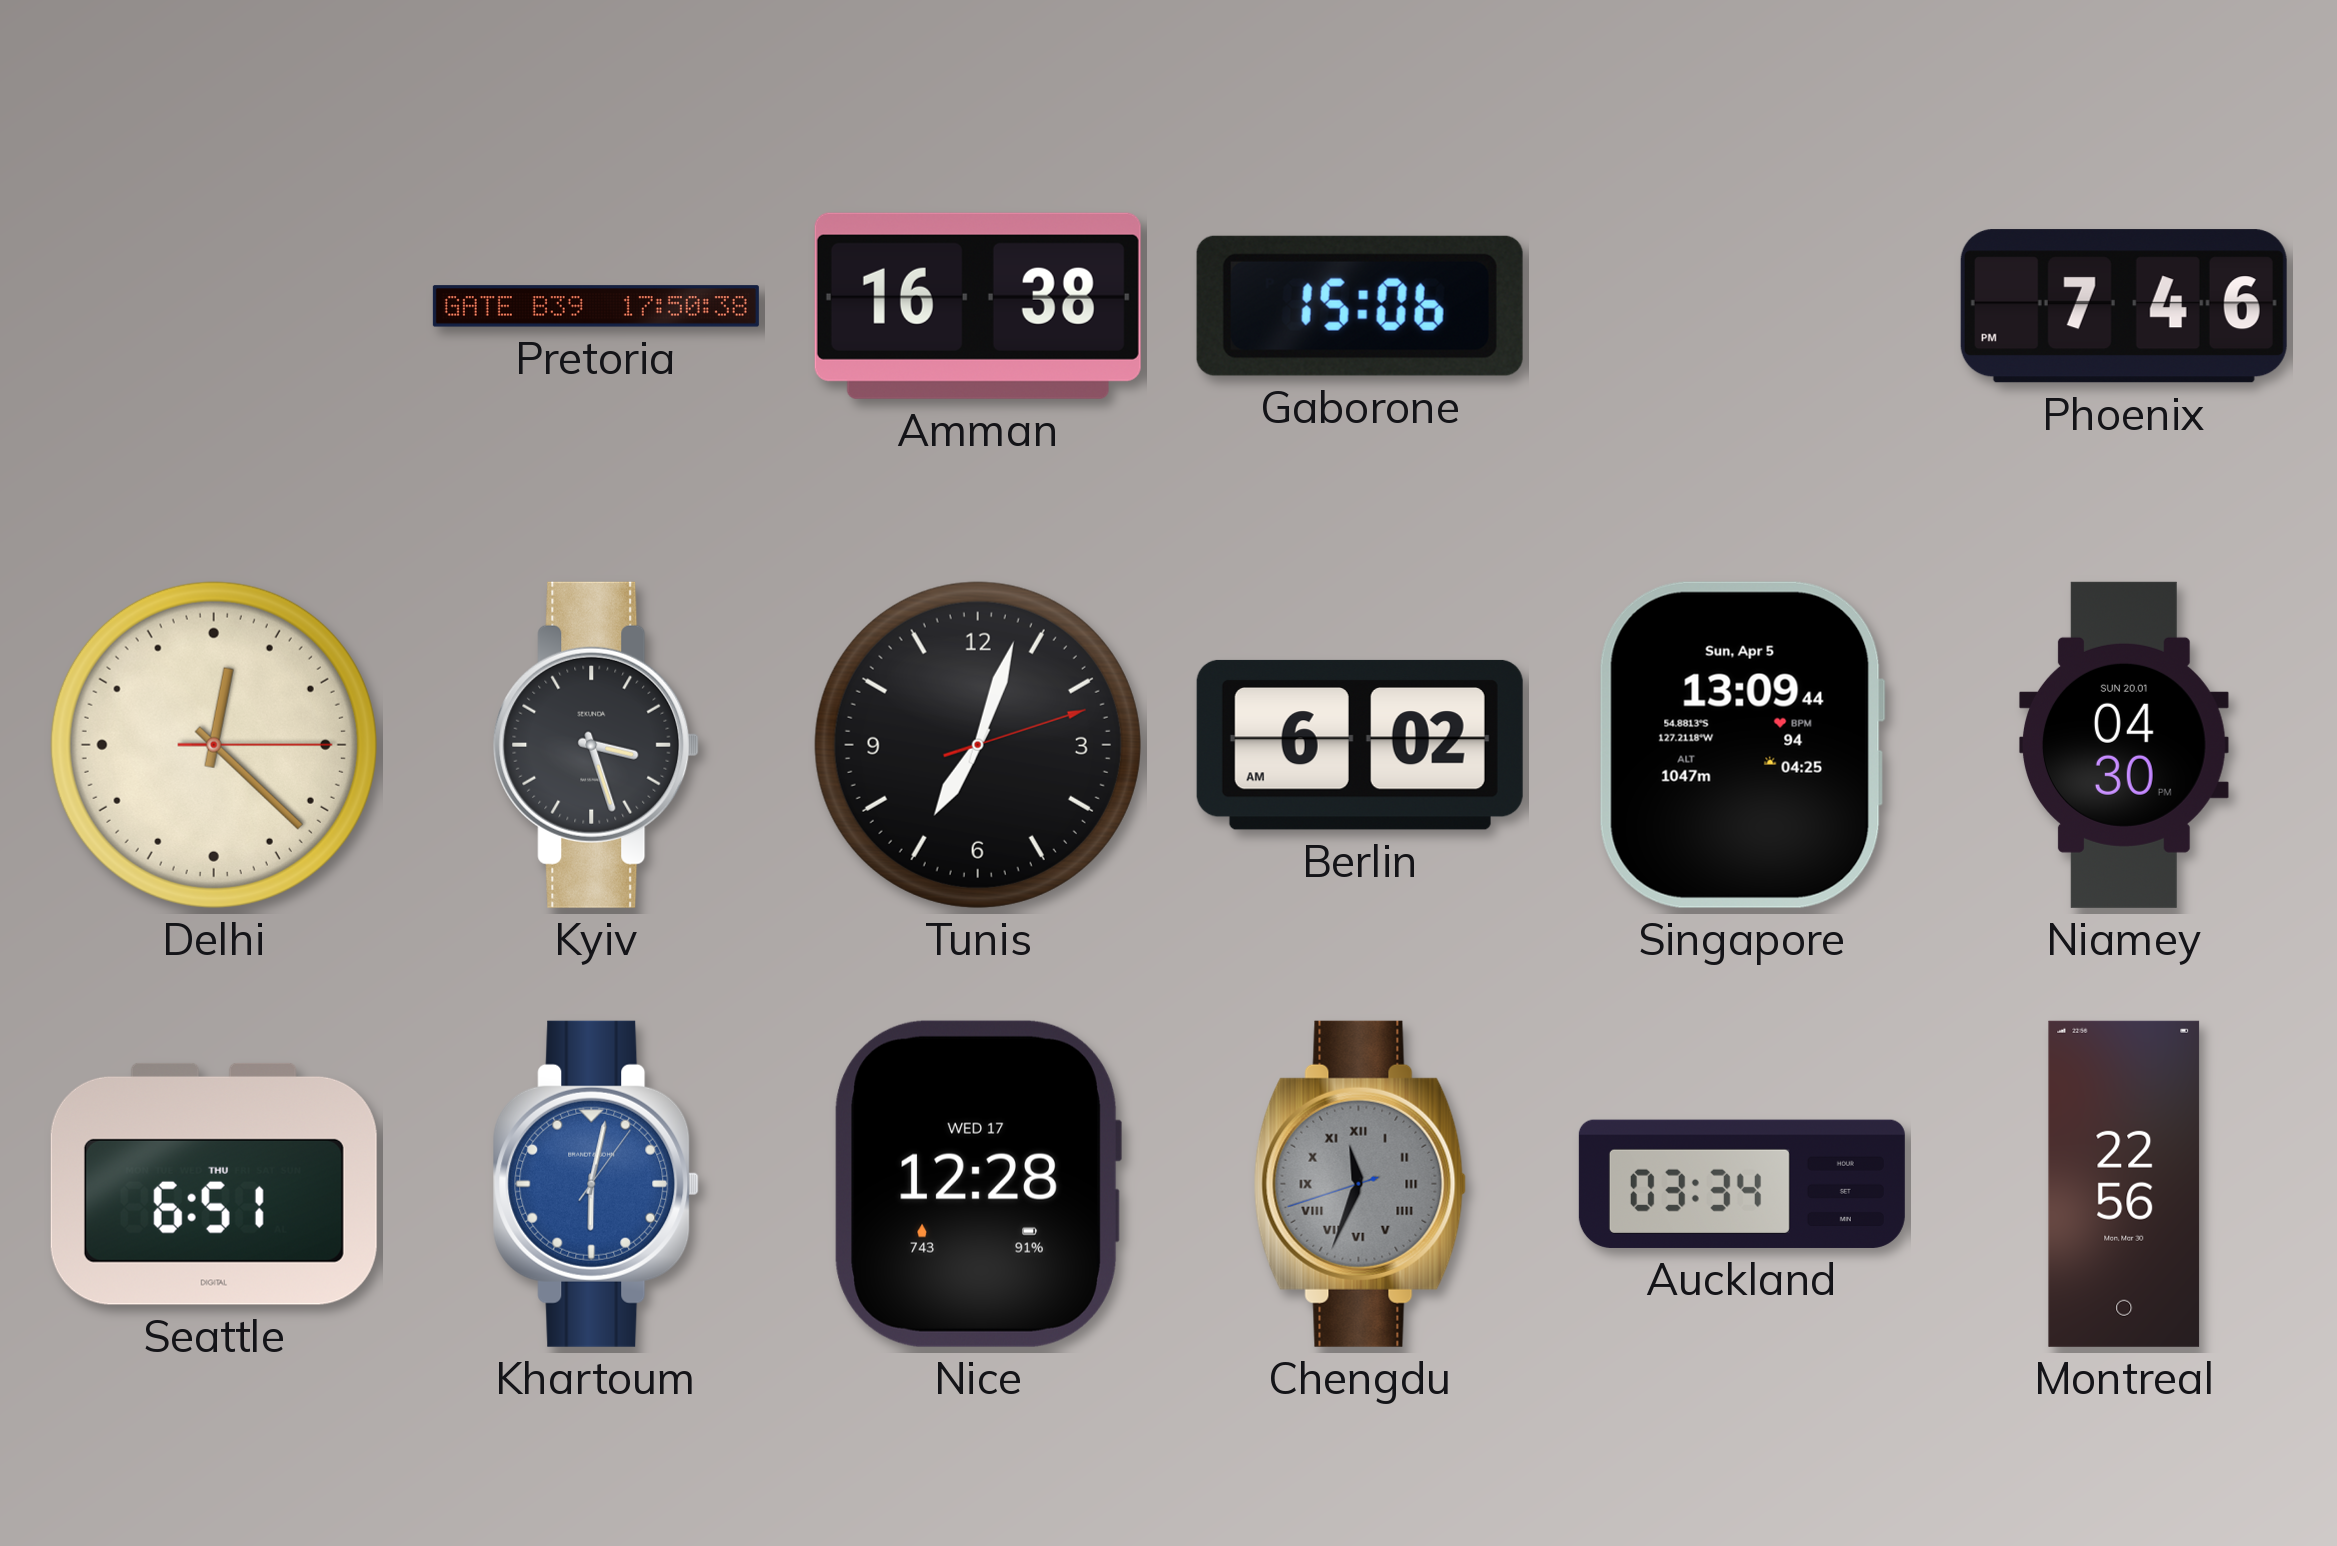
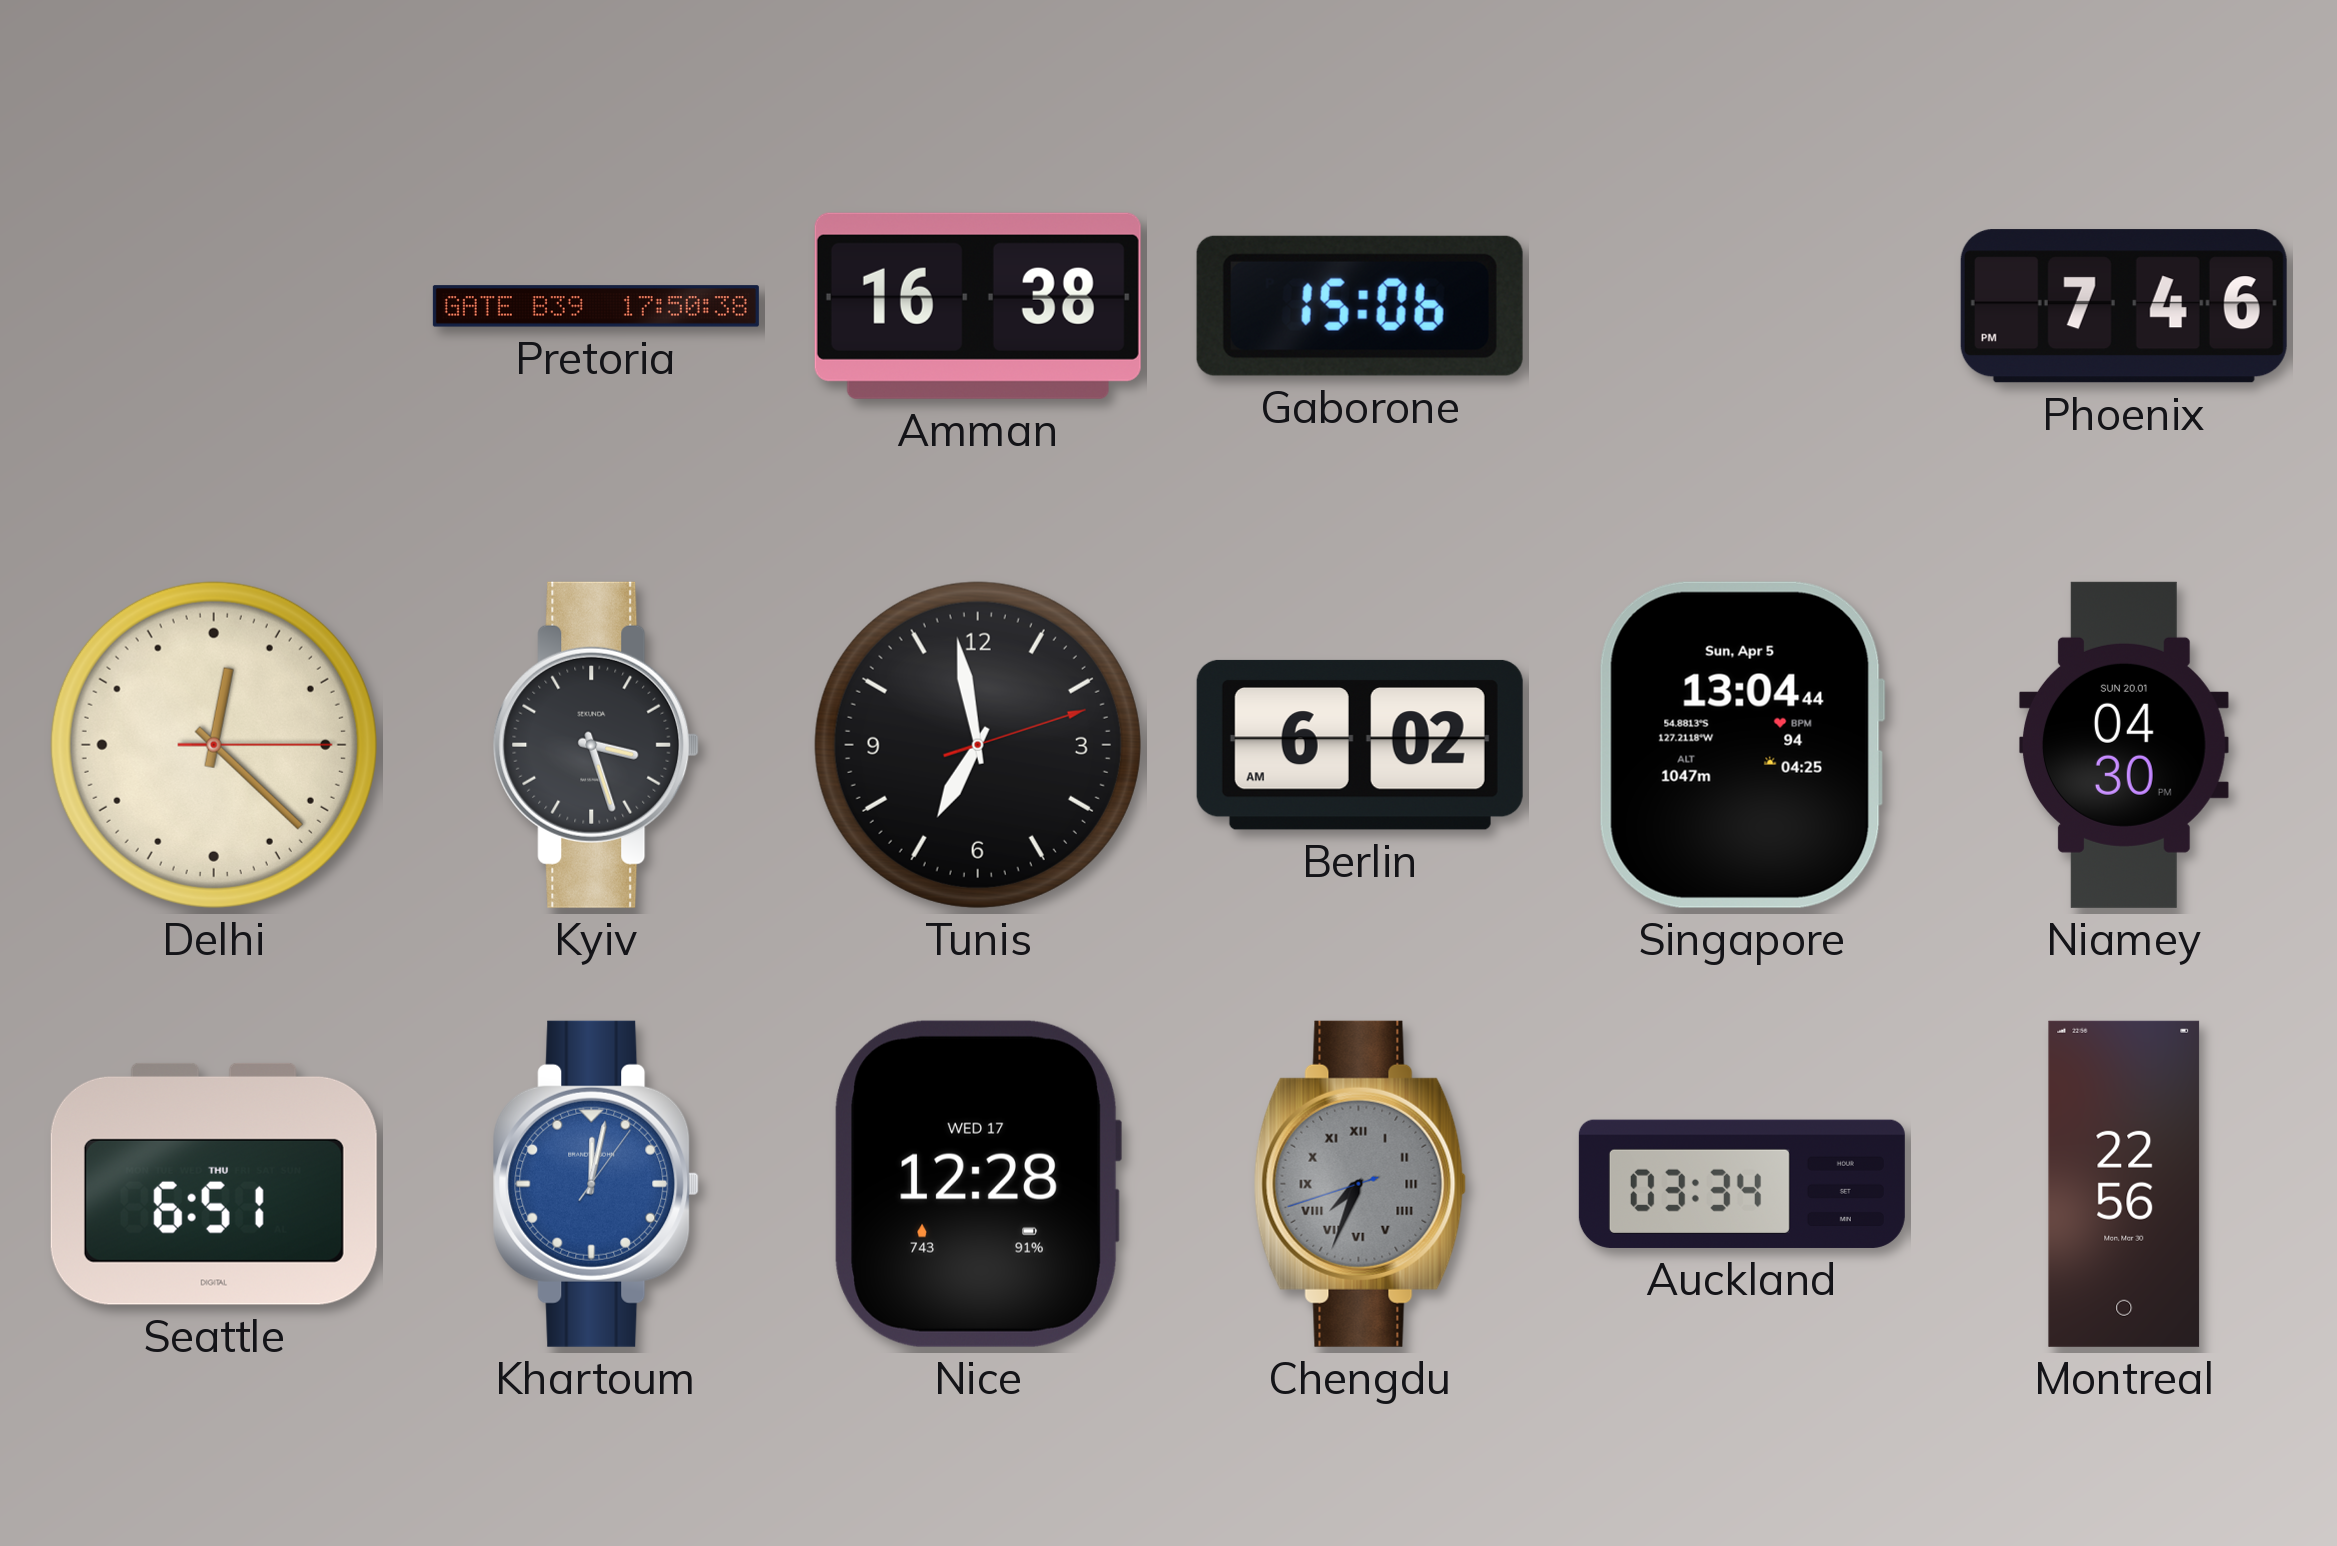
Tunis: 7:03 -> 6:58 (978, 745)
Singapore: 13:09 -> 13:04 (1742, 745)
Khartoum: 6:02 -> 12:02 (596, 1184)
Chengdu: 11:33 -> 7:33 (1360, 1184)
